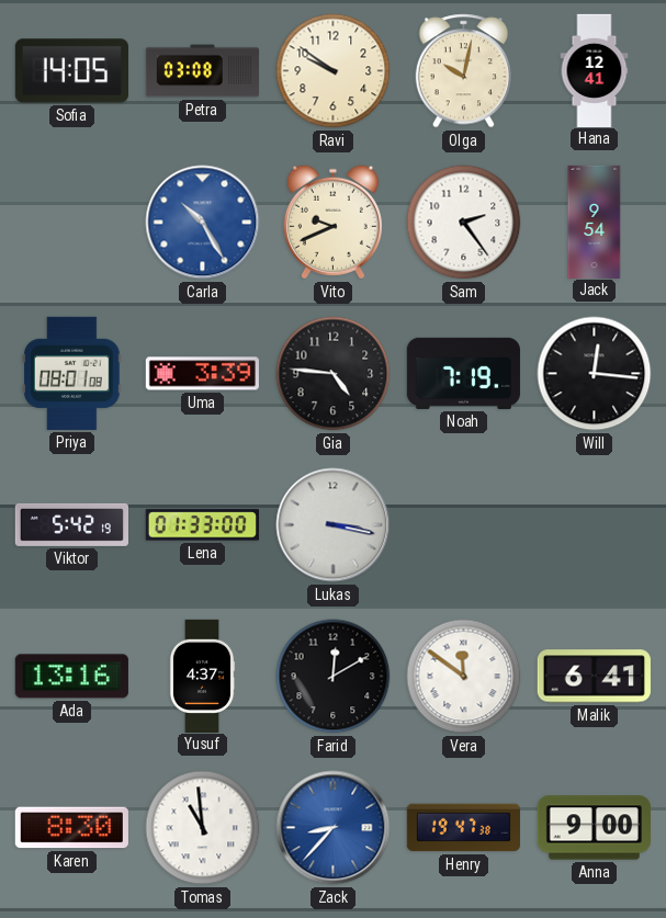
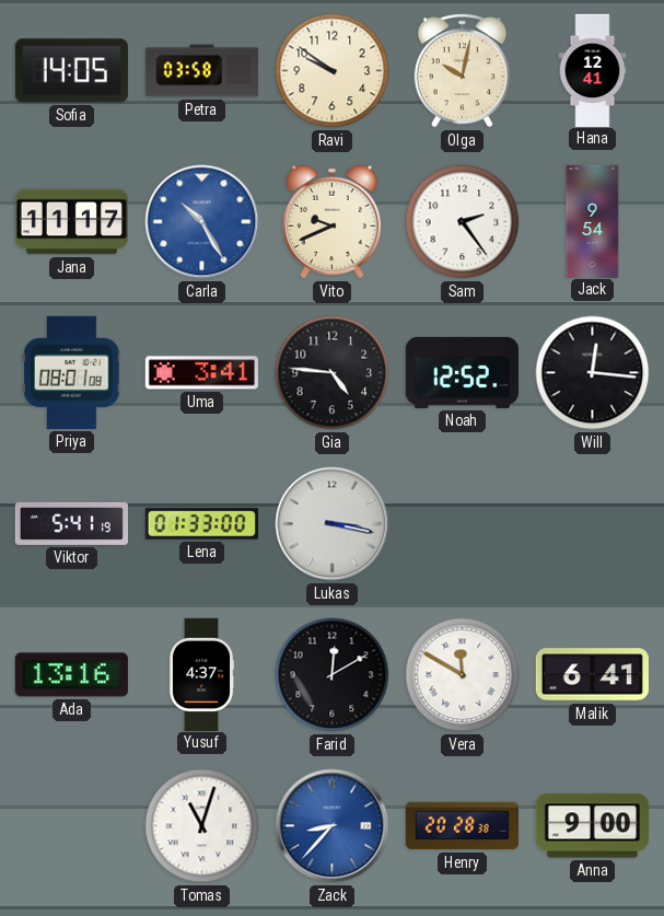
Petra: 03:08 -> 03:58 (201, 71)
Jana: none -> 11:17 (71, 222)
Uma: 3:39 -> 3:41 (201, 373)
Noah: 7:19 -> 12:52 (462, 372)
Viktor: 5:42 -> 5:41 (71, 523)
Vera: 11:51 -> 11:50 (463, 675)
Karen: 8:30 -> none (71, 828)
Tomas: 10:59 -> 11:03 (202, 826)
Henry: 19:47 -> 20:28 (462, 826)
